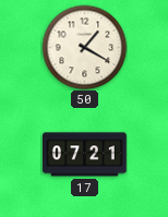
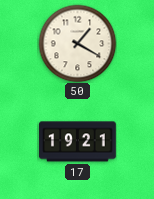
17: 07:21 -> 19:21 (78, 142)
